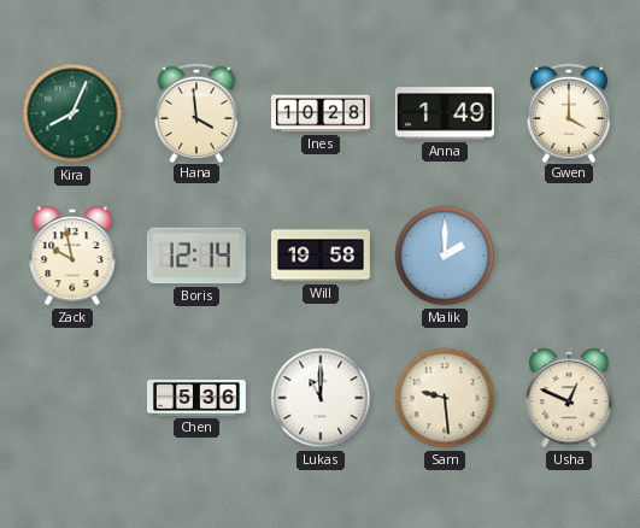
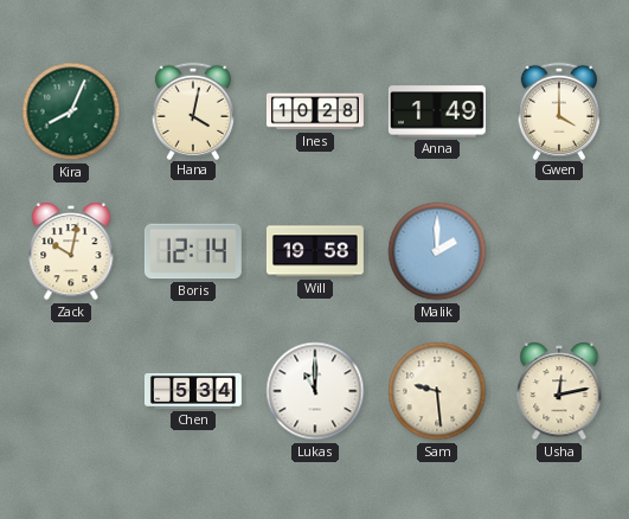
Hana: 3:59 -> 4:02 (192, 110)
Zack: 9:58 -> 10:02 (71, 251)
Chen: 5:36 -> 5:34 (194, 391)
Usha: 12:49 -> 12:13 (559, 391)
